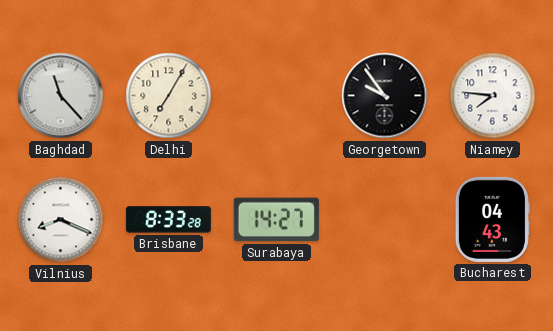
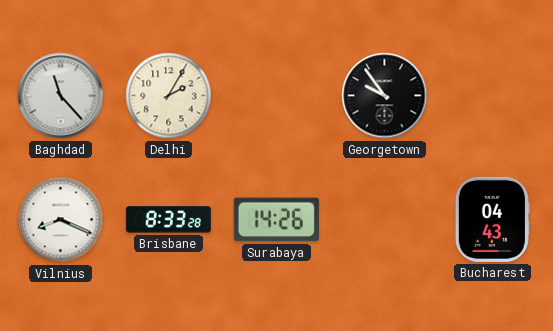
Delhi: 7:05 -> 2:05 (169, 96)
Niamey: 7:46 -> none (493, 96)
Surabaya: 14:27 -> 14:26 (276, 220)
